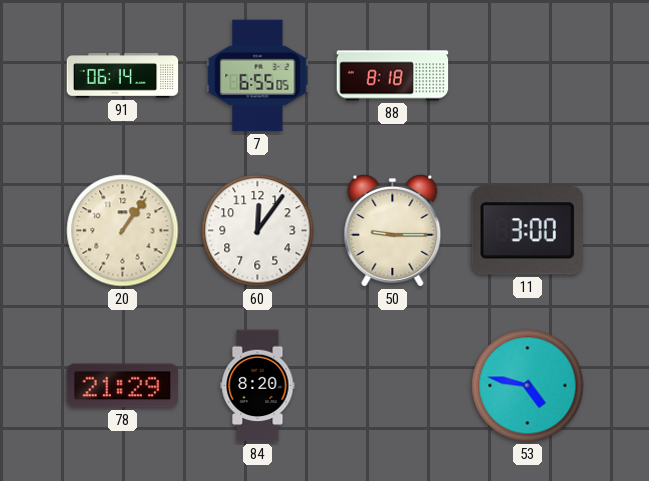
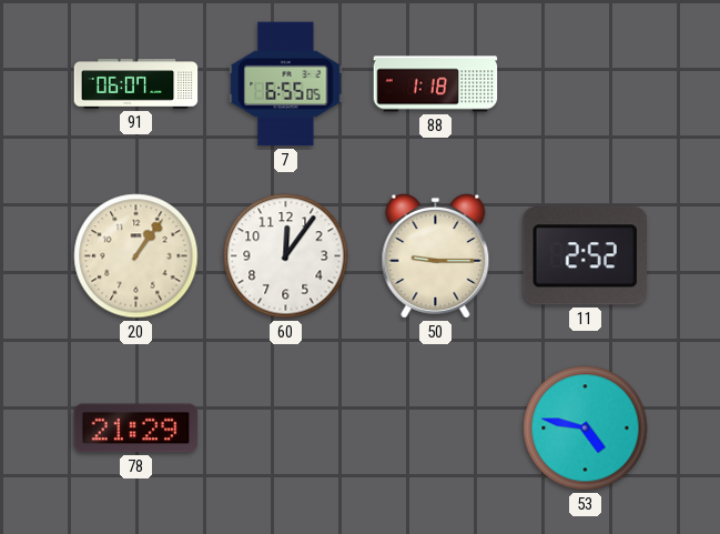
91: 06:14 -> 06:07 (136, 84)
88: 8:18 -> 1:18 (436, 84)
11: 3:00 -> 2:52 (585, 256)
84: 8:20 -> none (258, 386)
